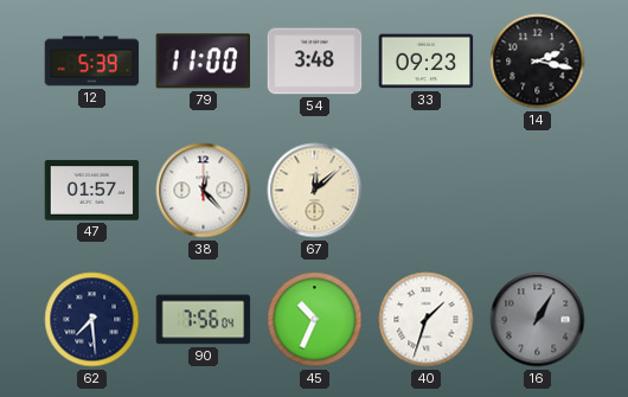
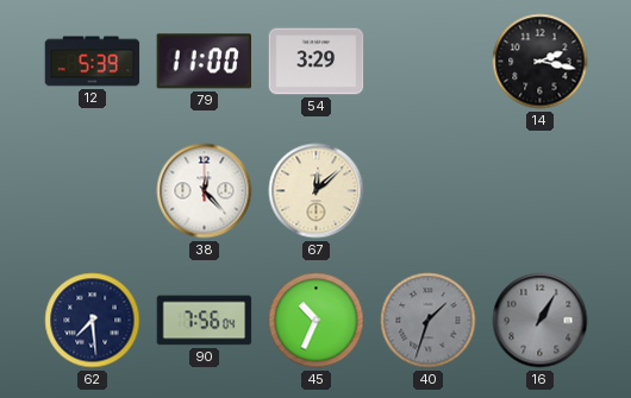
54: 3:48 -> 3:29 (317, 62)
33: 09:23 -> none (427, 62)
47: 01:57 -> none (92, 191)
40 dial: white -> grey (429, 321)
